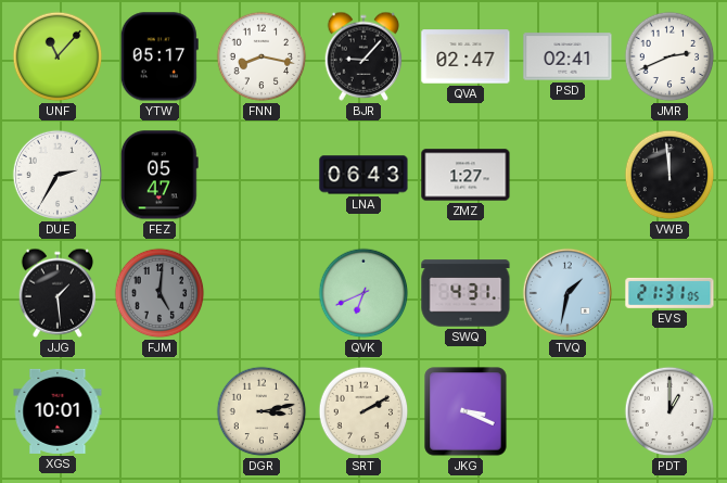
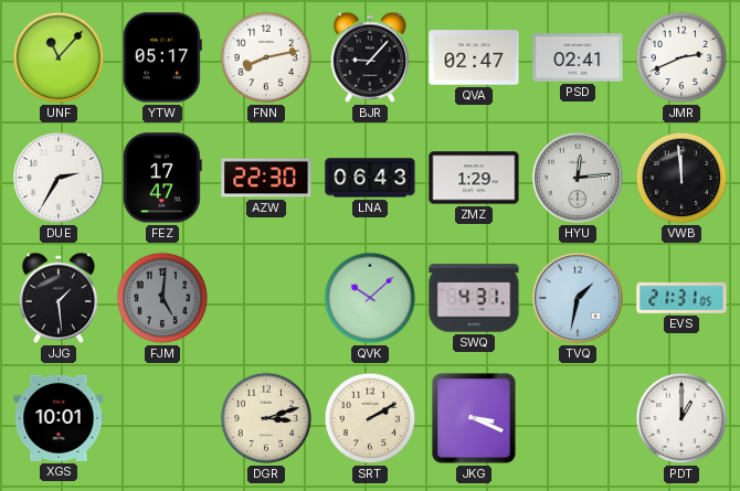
FNN: 8:17 -> 8:13 (266, 57)
FEZ: 05:47 -> 17:47 (162, 178)
AZW: none -> 22:30 (266, 178)
ZMZ: 1:27 -> 1:29 (474, 178)
HYU: none -> 12:14 (578, 178)
QVK: 6:41 -> 10:08 (370, 298)
DGR: 3:13 -> 3:12 (266, 418)
